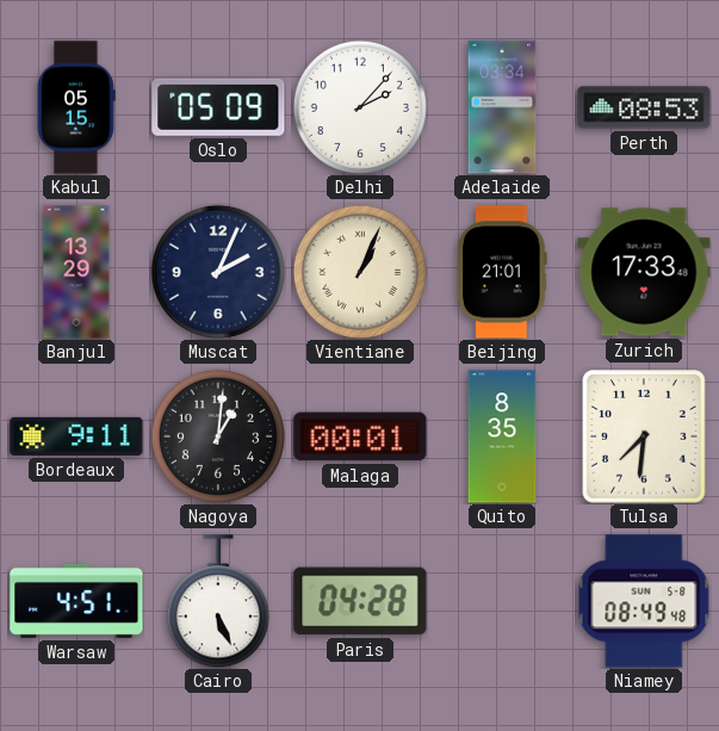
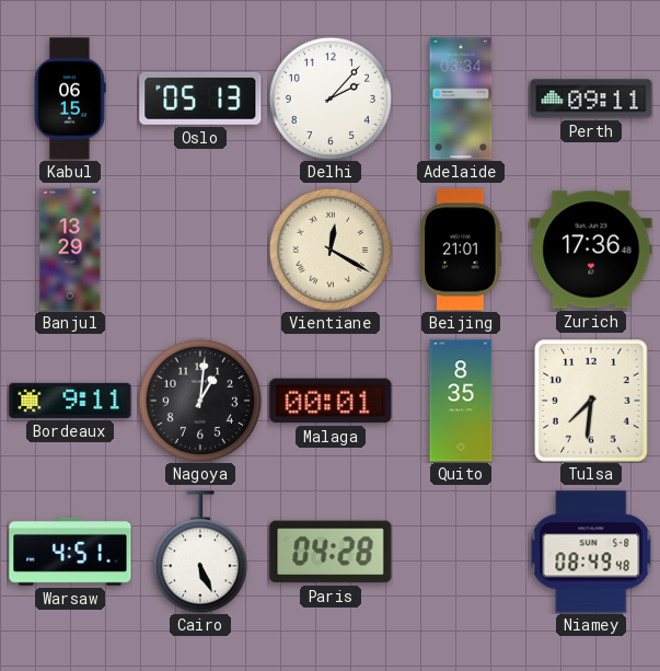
Kabul: 05:15 -> 06:15 (70, 99)
Oslo: 05:09 -> 05:13 (200, 99)
Perth: 08:53 -> 09:11 (591, 99)
Muscat: 2:04 -> none (218, 272)
Vientiane: 1:04 -> 12:20 (331, 250)
Zurich: 17:33 -> 17:36 (591, 250)
